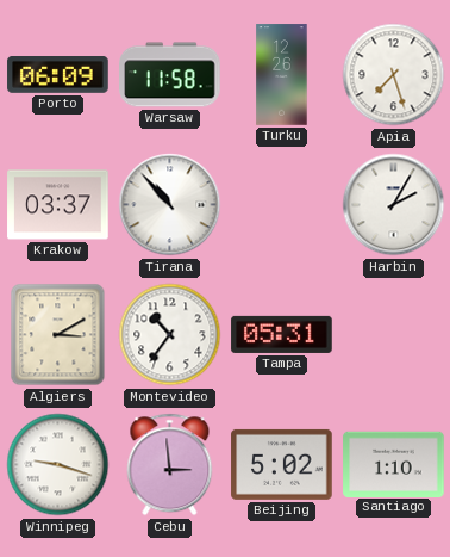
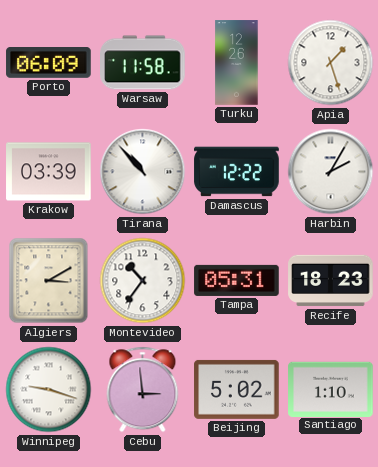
Apia: 7:27 -> 1:27 (331, 63)
Krakow: 03:37 -> 03:39 (49, 172)
Damascus: none -> 12:22 (237, 172)
Recife: none -> 18:23 (331, 281)
